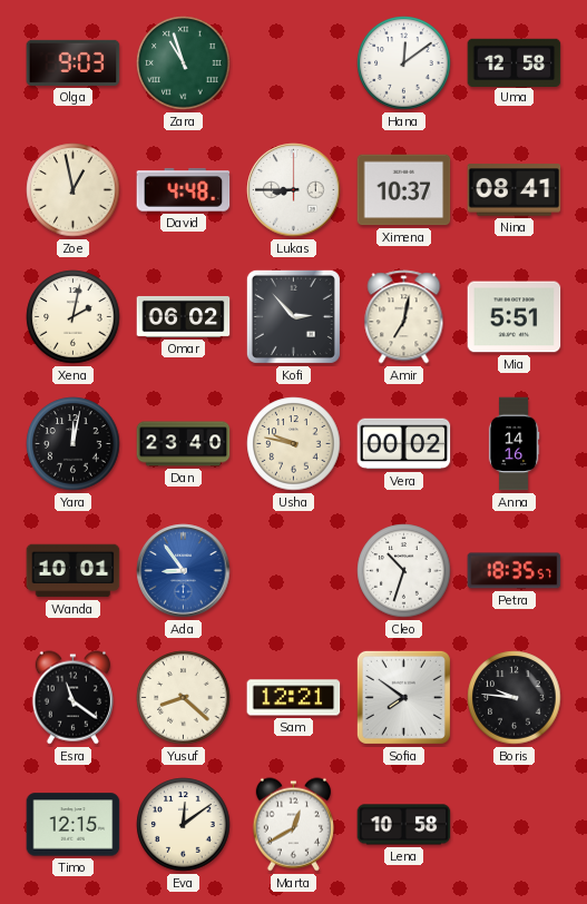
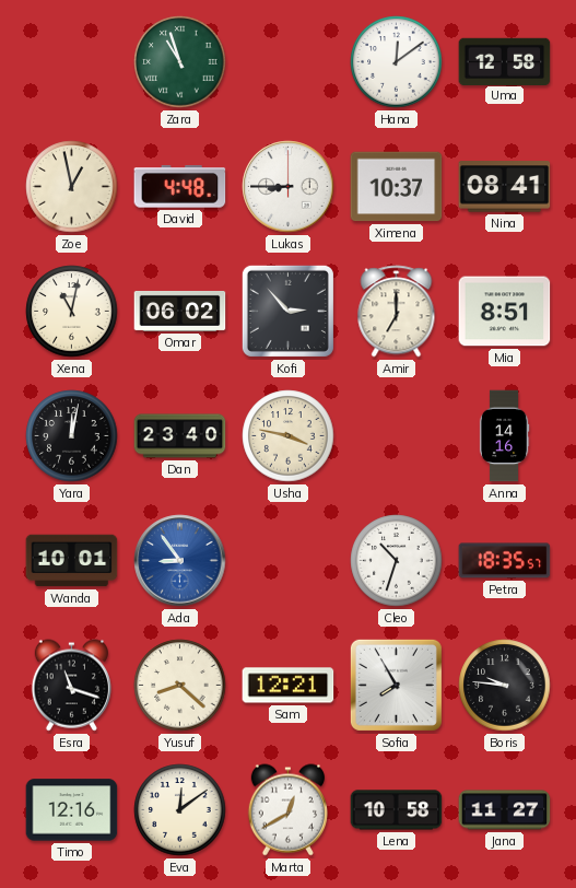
Olga: 9:03 -> none (74, 62)
Xena: 2:02 -> 11:02 (72, 312)
Amir: 7:02 -> 7:00 (397, 312)
Mia: 5:51 -> 8:51 (505, 312)
Usha: 9:47 -> 3:47 (289, 436)
Vera: 00:02 -> none (404, 444)
Esra: 11:21 -> 11:18 (71, 686)
Sofia: 7:51 -> 7:55 (396, 685)
Timo: 12:15 -> 12:16 (72, 810)
Jana: none -> 11:27 (505, 810)
